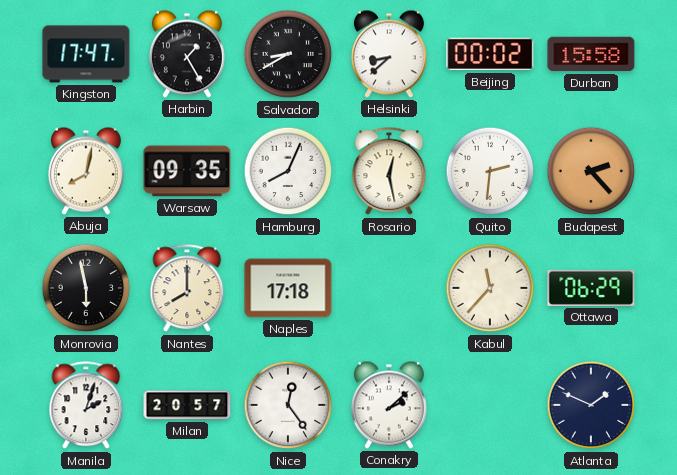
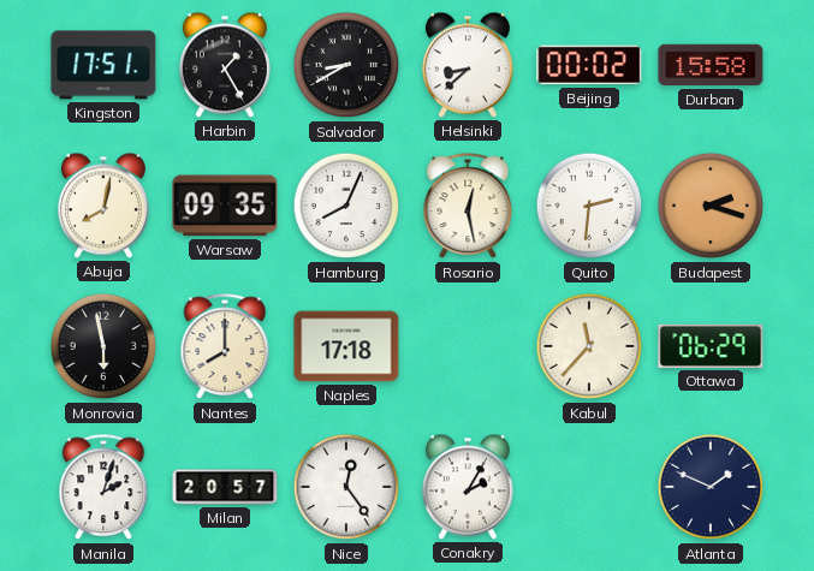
Kingston: 17:47 -> 17:51 (103, 65)
Budapest: 2:23 -> 2:18 (711, 206)
Conakry: 2:08 -> 2:05 (468, 487)
